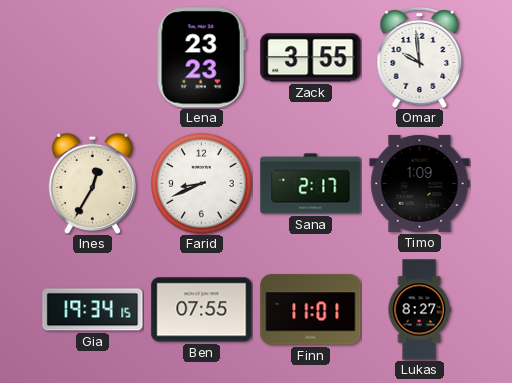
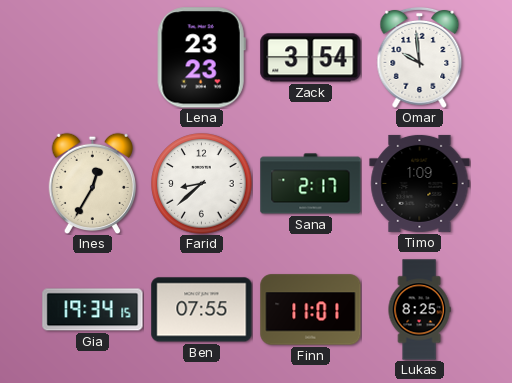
Zack: 3:55 -> 3:54 (311, 58)
Farid: 8:41 -> 8:38 (202, 184)
Lukas: 8:27 -> 8:25 (419, 310)
